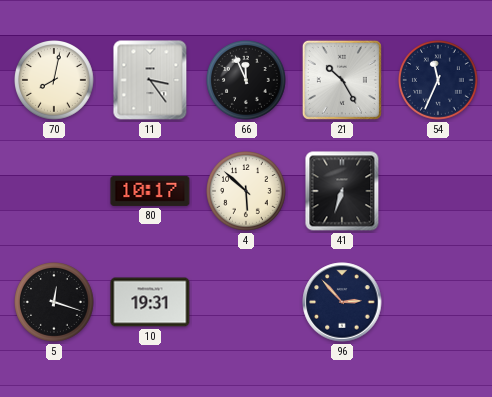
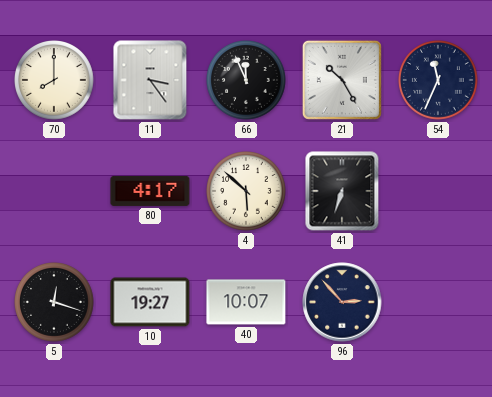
70: 8:02 -> 8:00 (55, 81)
80: 10:17 -> 4:17 (150, 191)
10: 19:31 -> 19:27 (150, 302)
40: none -> 10:07 (246, 302)
